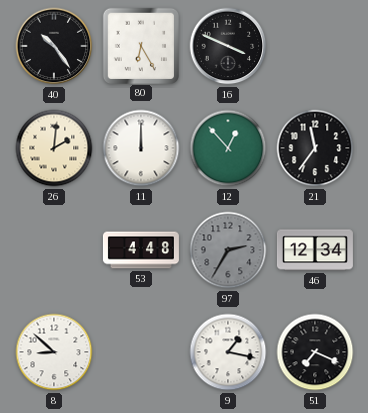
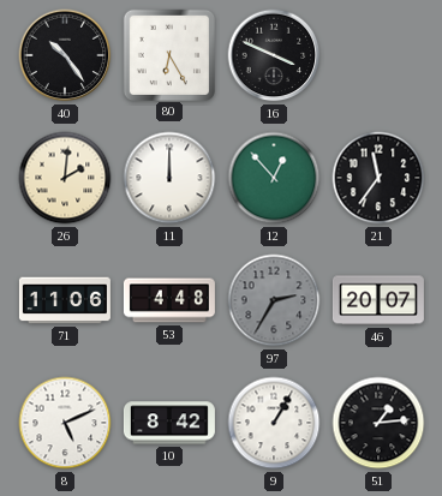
71: none -> 11:06 (65, 300)
46: 12:34 -> 20:07 (378, 300)
8: 8:52 -> 5:11 (65, 423)
10: none -> 8:42 (169, 423)
9: 1:17 -> 1:05 (274, 423)
51: 7:19 -> 1:14 (378, 423)
